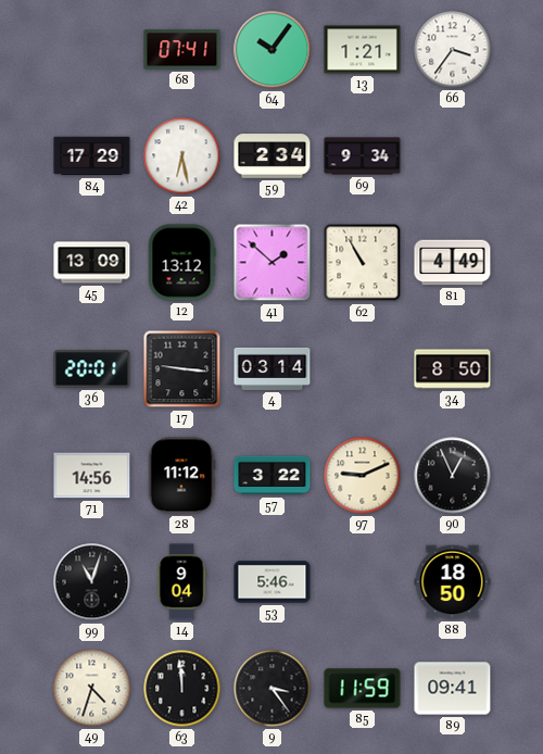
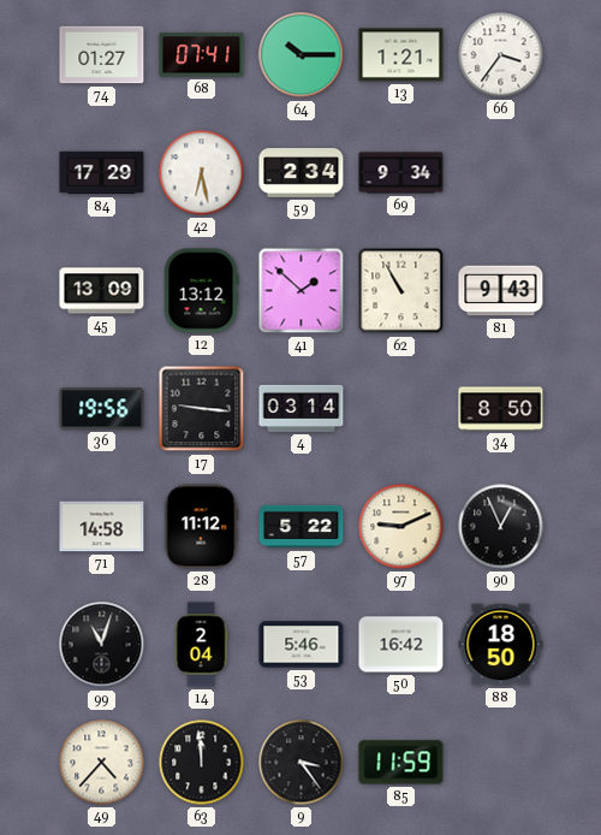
74: none -> 01:27 (102, 55)
64: 10:06 -> 10:15 (302, 55)
81: 4:49 -> 9:43 (501, 291)
36: 20:01 -> 19:56 (102, 409)
71: 14:56 -> 14:58 (102, 527)
57: 3:22 -> 5:22 (302, 527)
14: 9:04 -> 2:04 (201, 645)
50: none -> 16:42 (401, 645)
49: 4:33 -> 4:37 (102, 763)
89: 09:41 -> none (453, 689)
